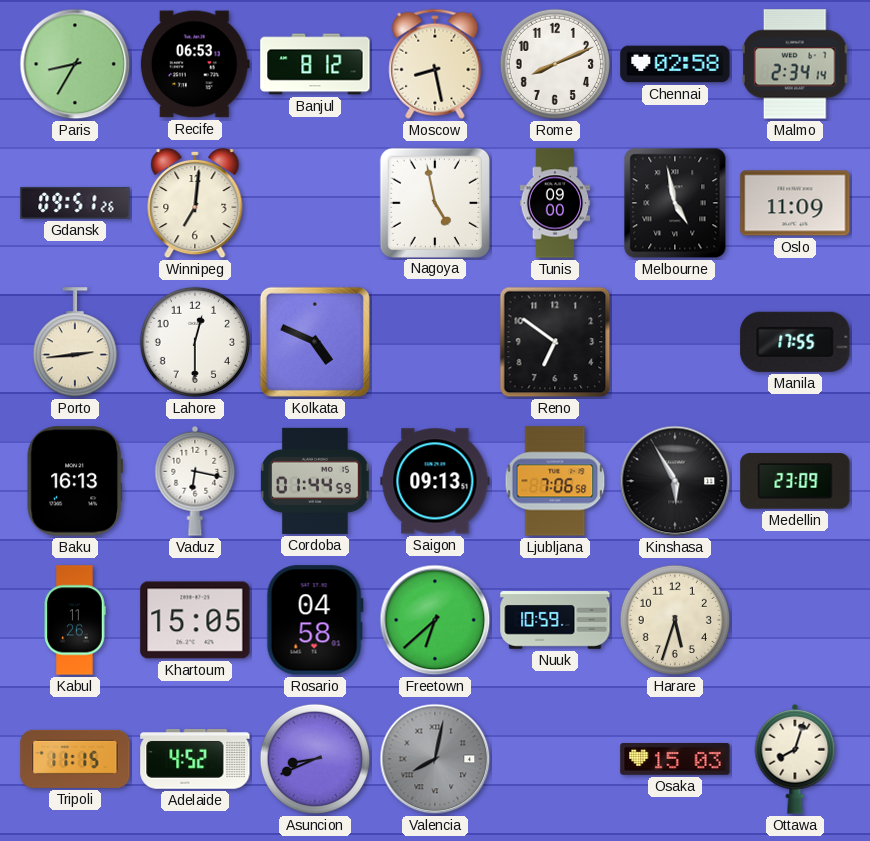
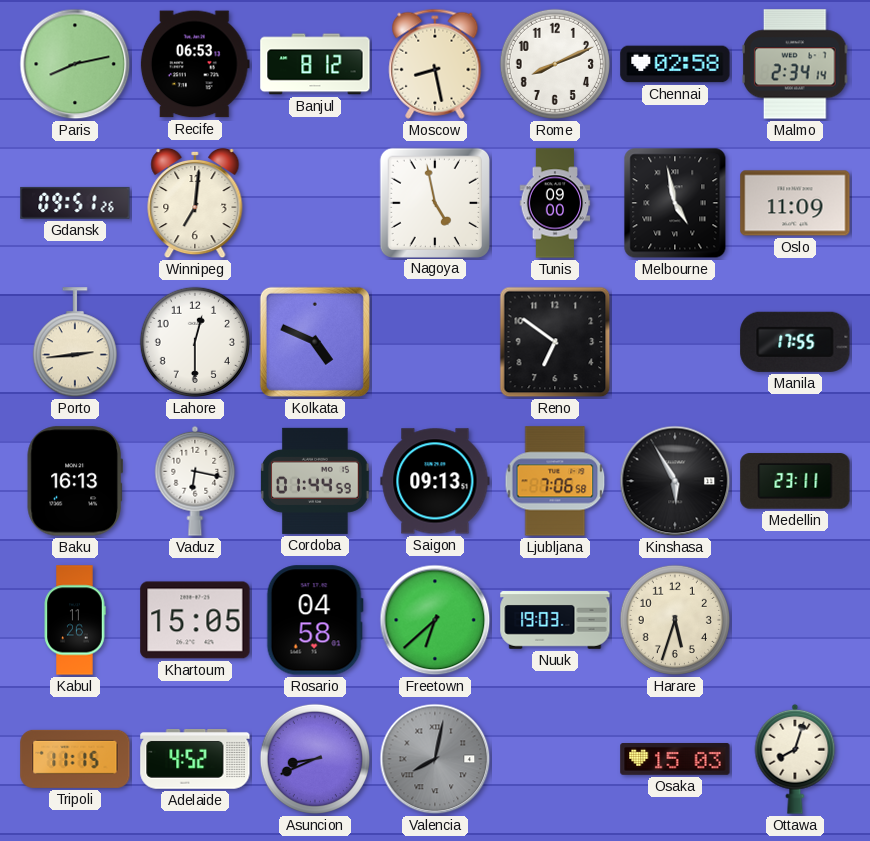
Paris: 8:35 -> 8:13 (75, 64)
Medellin: 23:09 -> 23:11 (795, 481)
Nuuk: 10:59 -> 19:03 (555, 620)
